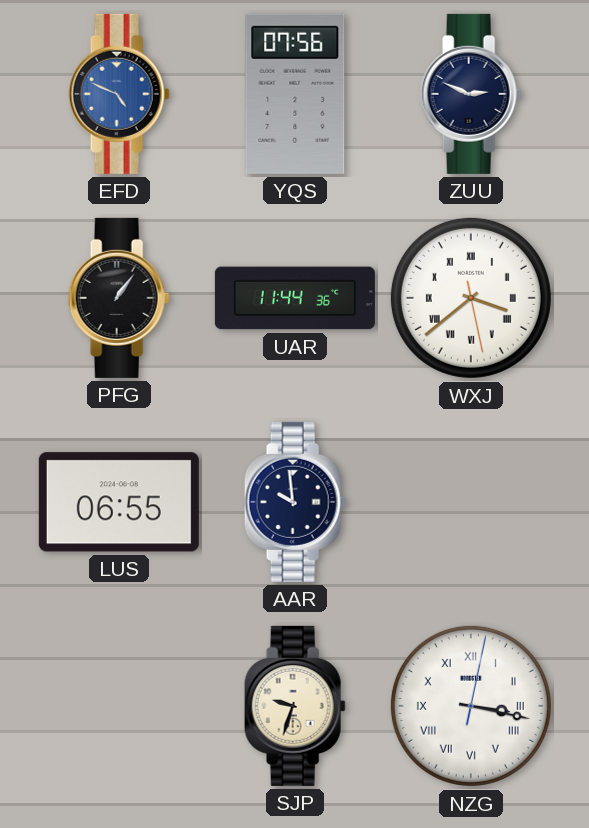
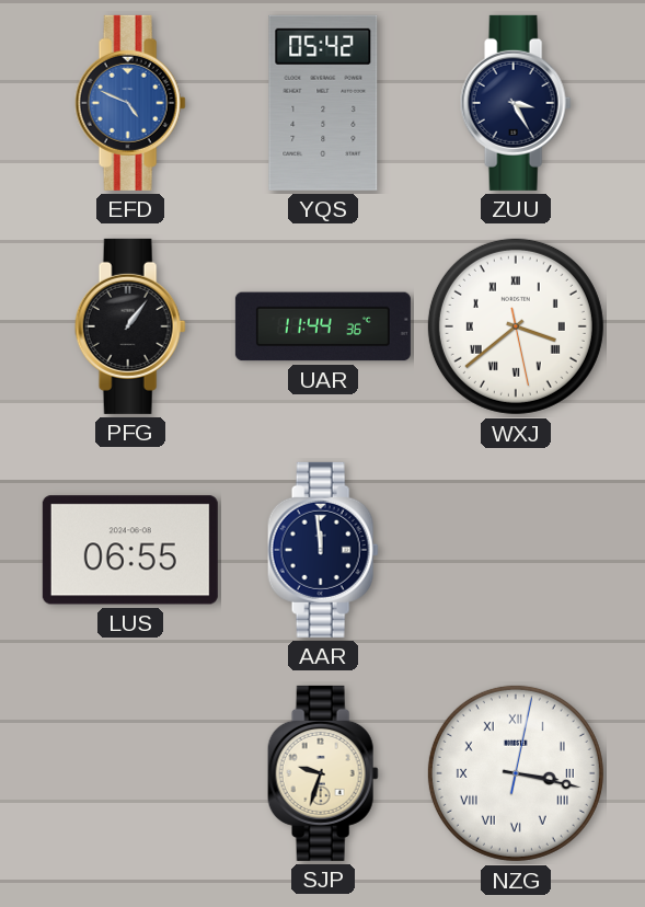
YQS: 07:56 -> 05:42 (323, 103)
ZUU: 2:49 -> 3:25 (516, 103)
AAR: 9:59 -> 11:59 (323, 550)
